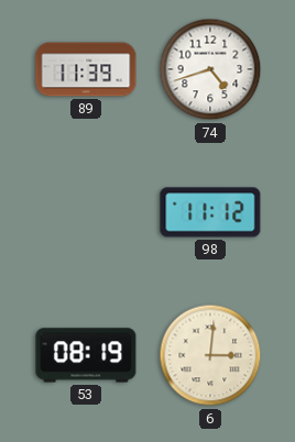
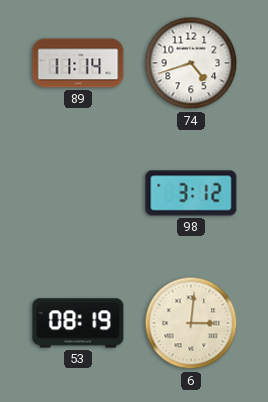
89: 11:39 -> 11:14 (78, 63)
98: 11:12 -> 3:12 (191, 193)
